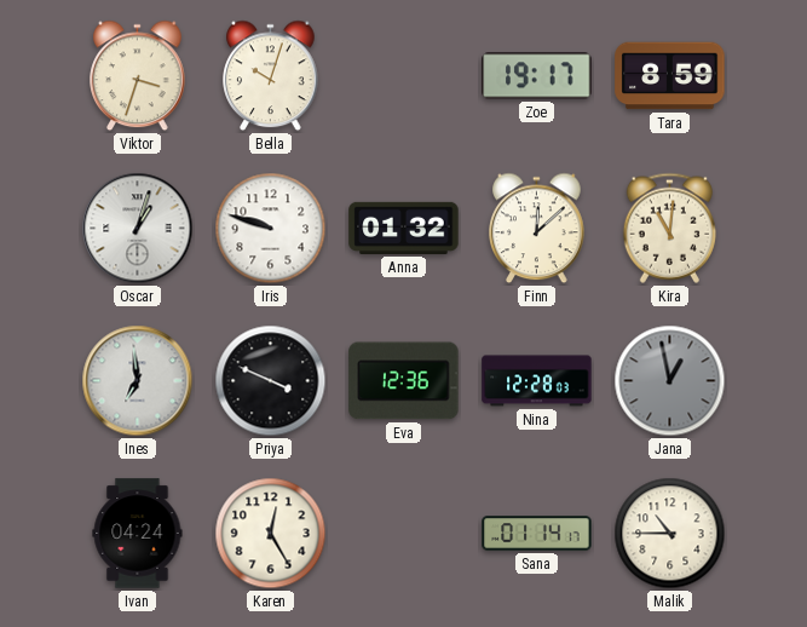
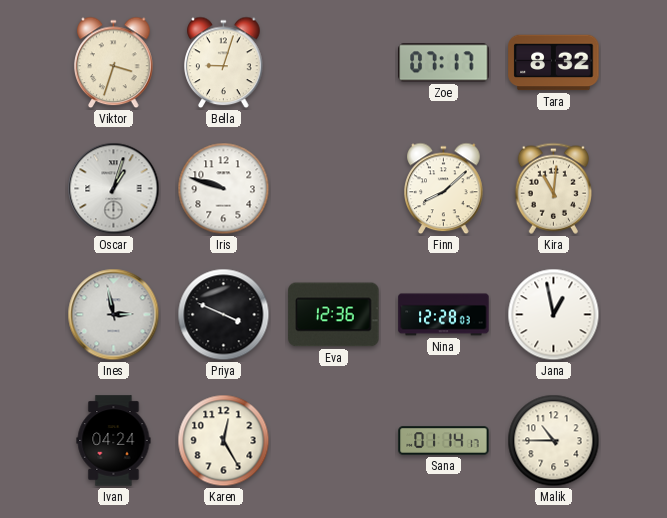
Bella: 10:03 -> 9:03 (224, 63)
Zoe: 19:17 -> 07:17 (444, 63)
Tara: 8:59 -> 8:32 (554, 63)
Anna: 01:32 -> none (404, 228)
Finn: 12:08 -> 8:08 (444, 189)
Ines: 6:59 -> 2:58 (114, 315)
Jana dial: grey -> white (554, 315)
